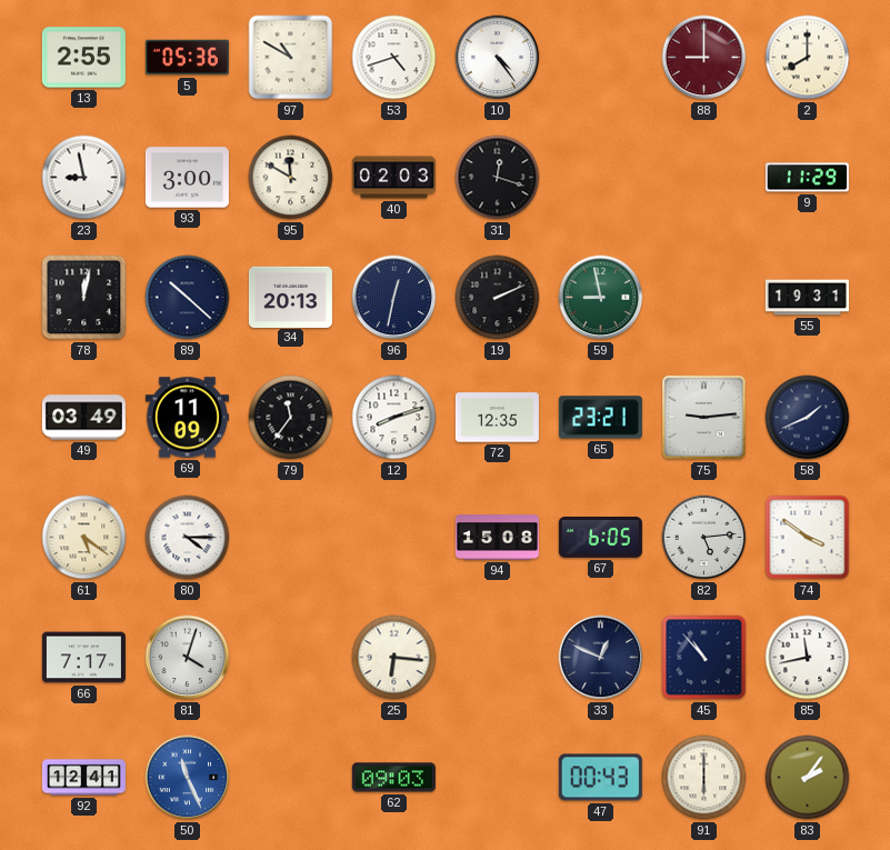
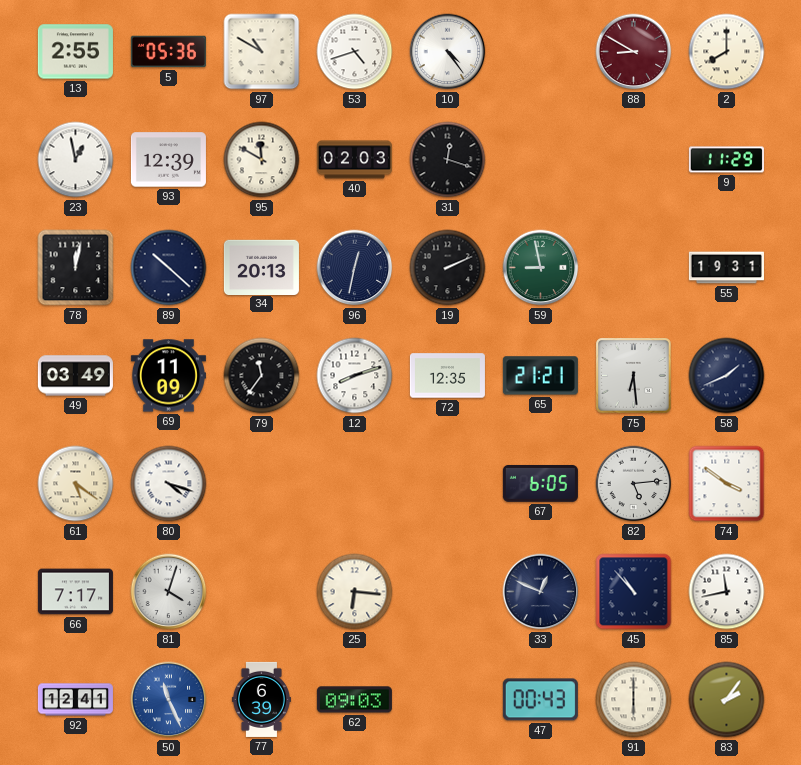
88: 9:00 -> 8:50 (634, 52)
23: 8:58 -> 12:58 (76, 160)
93: 3:00 -> 12:39 (168, 160)
65: 23:21 -> 21:21 (540, 376)
75: 9:14 -> 6:29 (634, 376)
80: 4:15 -> 4:18 (169, 484)
94: 15:08 -> none (497, 538)
77: none -> 6:39 (261, 699)
